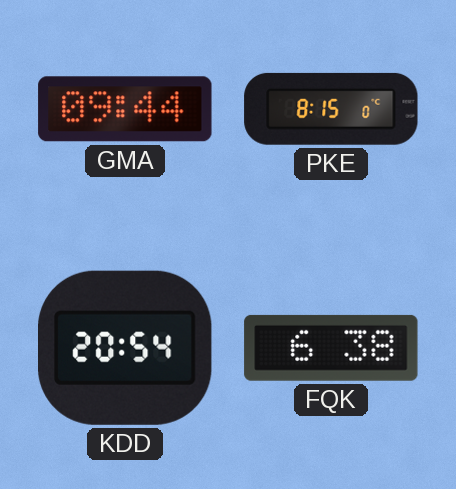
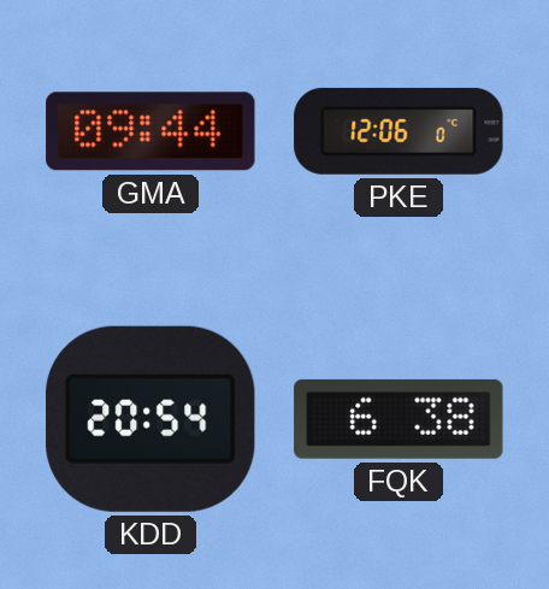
PKE: 8:15 -> 12:06 (399, 131)
